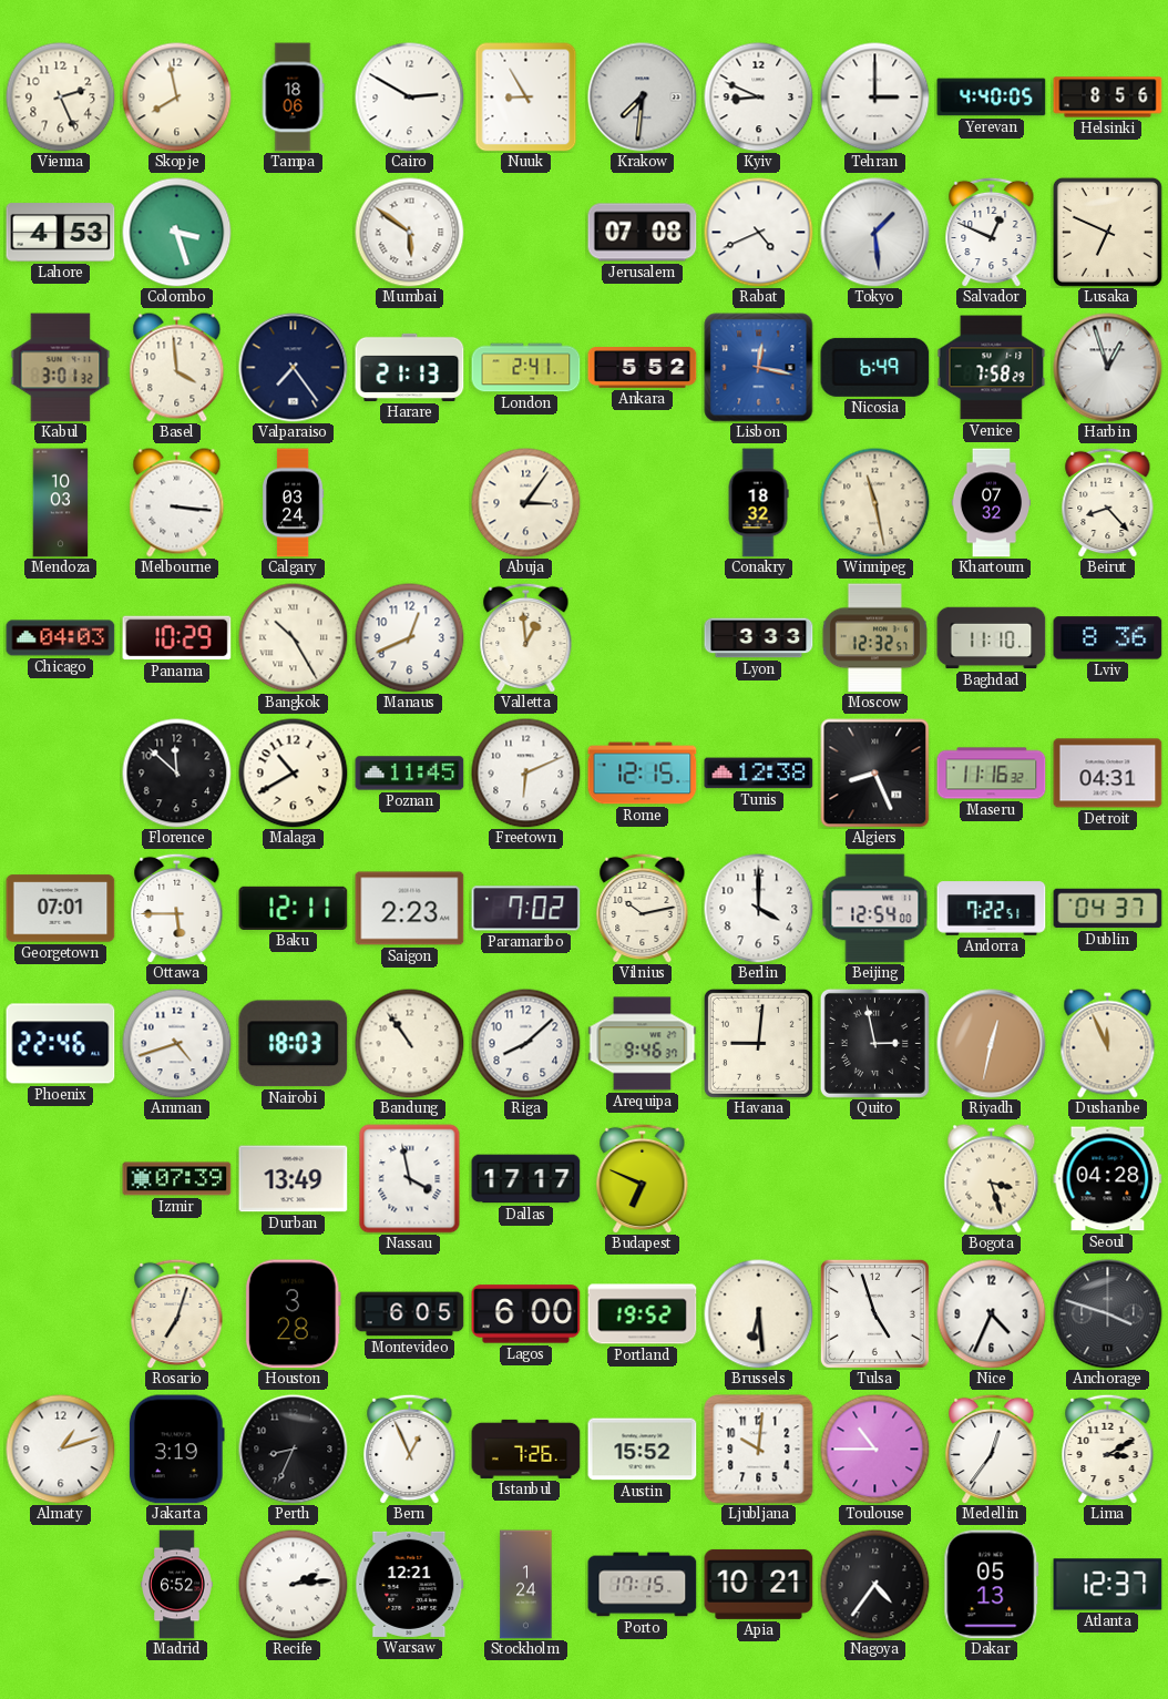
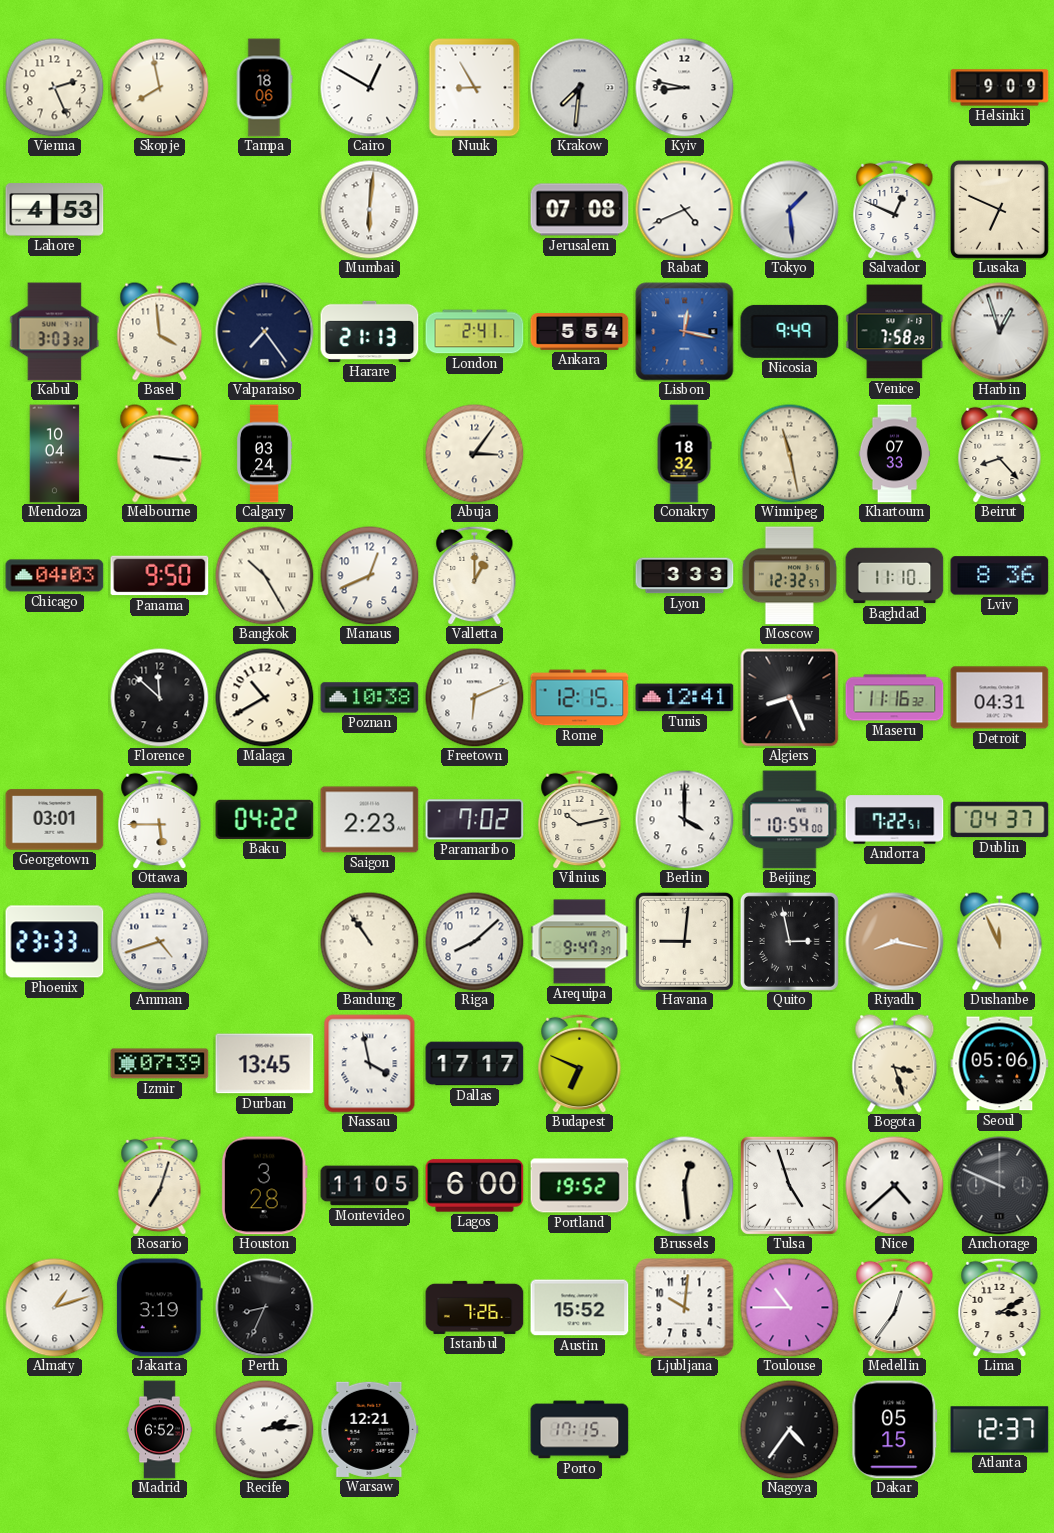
Cairo: 2:50 -> 12:50 (370, 88)
Kyiv: 8:49 -> 8:47 (685, 88)
Tehran: 3:00 -> none (875, 98)
Yerevan: 4:40 -> none (992, 98)
Helsinki: 8:56 -> 9:09 (1000, 88)
Colombo: 3:27 -> none (177, 233)
Mumbai: 5:51 -> 6:01 (370, 210)
Kabul: 3:01 -> 3:03 (55, 332)
Ankara: 5:52 -> 5:54 (580, 332)
Nicosia: 6:49 -> 9:49 (790, 331)
Mendoza: 10:03 -> 10:04 (55, 454)
Khartoum: 07:32 -> 07:33 (894, 454)
Panama: 10:29 -> 9:50 (160, 576)
Valletta: 12:59 -> 1:00 (475, 575)
Poznan: 11:45 -> 10:38 (370, 698)
Tunis: 12:38 -> 12:41 (685, 698)
Georgetown: 07:01 -> 03:01 (55, 820)
Baku: 12:11 -> 04:22 (265, 819)
Beijing: 12:54 -> 10:54 (790, 820)
Phoenix: 22:46 -> 23:33 (55, 942)
Nairobi: 18:03 -> none (294, 1044)
Arequipa: 9:46 -> 9:47 (580, 942)
Riyadh: 12:32 -> 8:17 (895, 942)
Durban: 13:49 -> 13:45 (265, 1064)
Seoul: 04:28 -> 05:06 (1000, 1064)
Montevideo: 6:05 -> 11:05 (370, 1186)
Brussels: 6:29 -> 12:29 (685, 1186)
Nice: 4:34 -> 4:38 (895, 1186)
Anchorage: 3:48 -> 9:49 (1000, 1186)
Bern: 12:56 -> none (410, 1449)
Stockholm: 1:24 -> none (526, 1585)
Apia: 10:21 -> none (759, 1584)
Dakar: 05:13 -> 05:15 (895, 1430)
